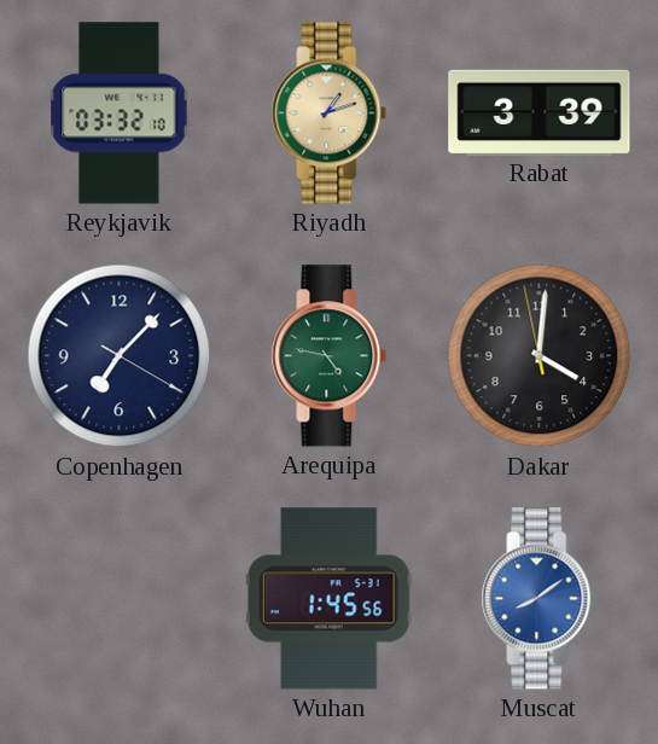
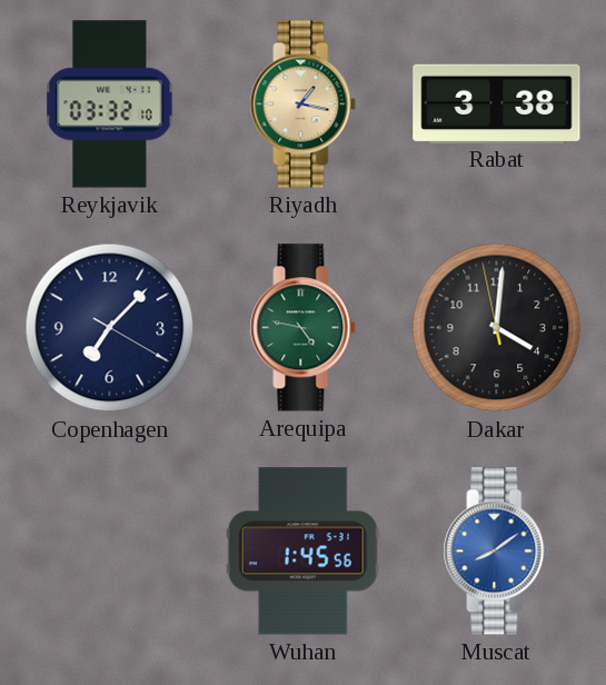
Riyadh: 1:12 -> 1:17 (304, 105)
Rabat: 3:39 -> 3:38 (497, 103)
